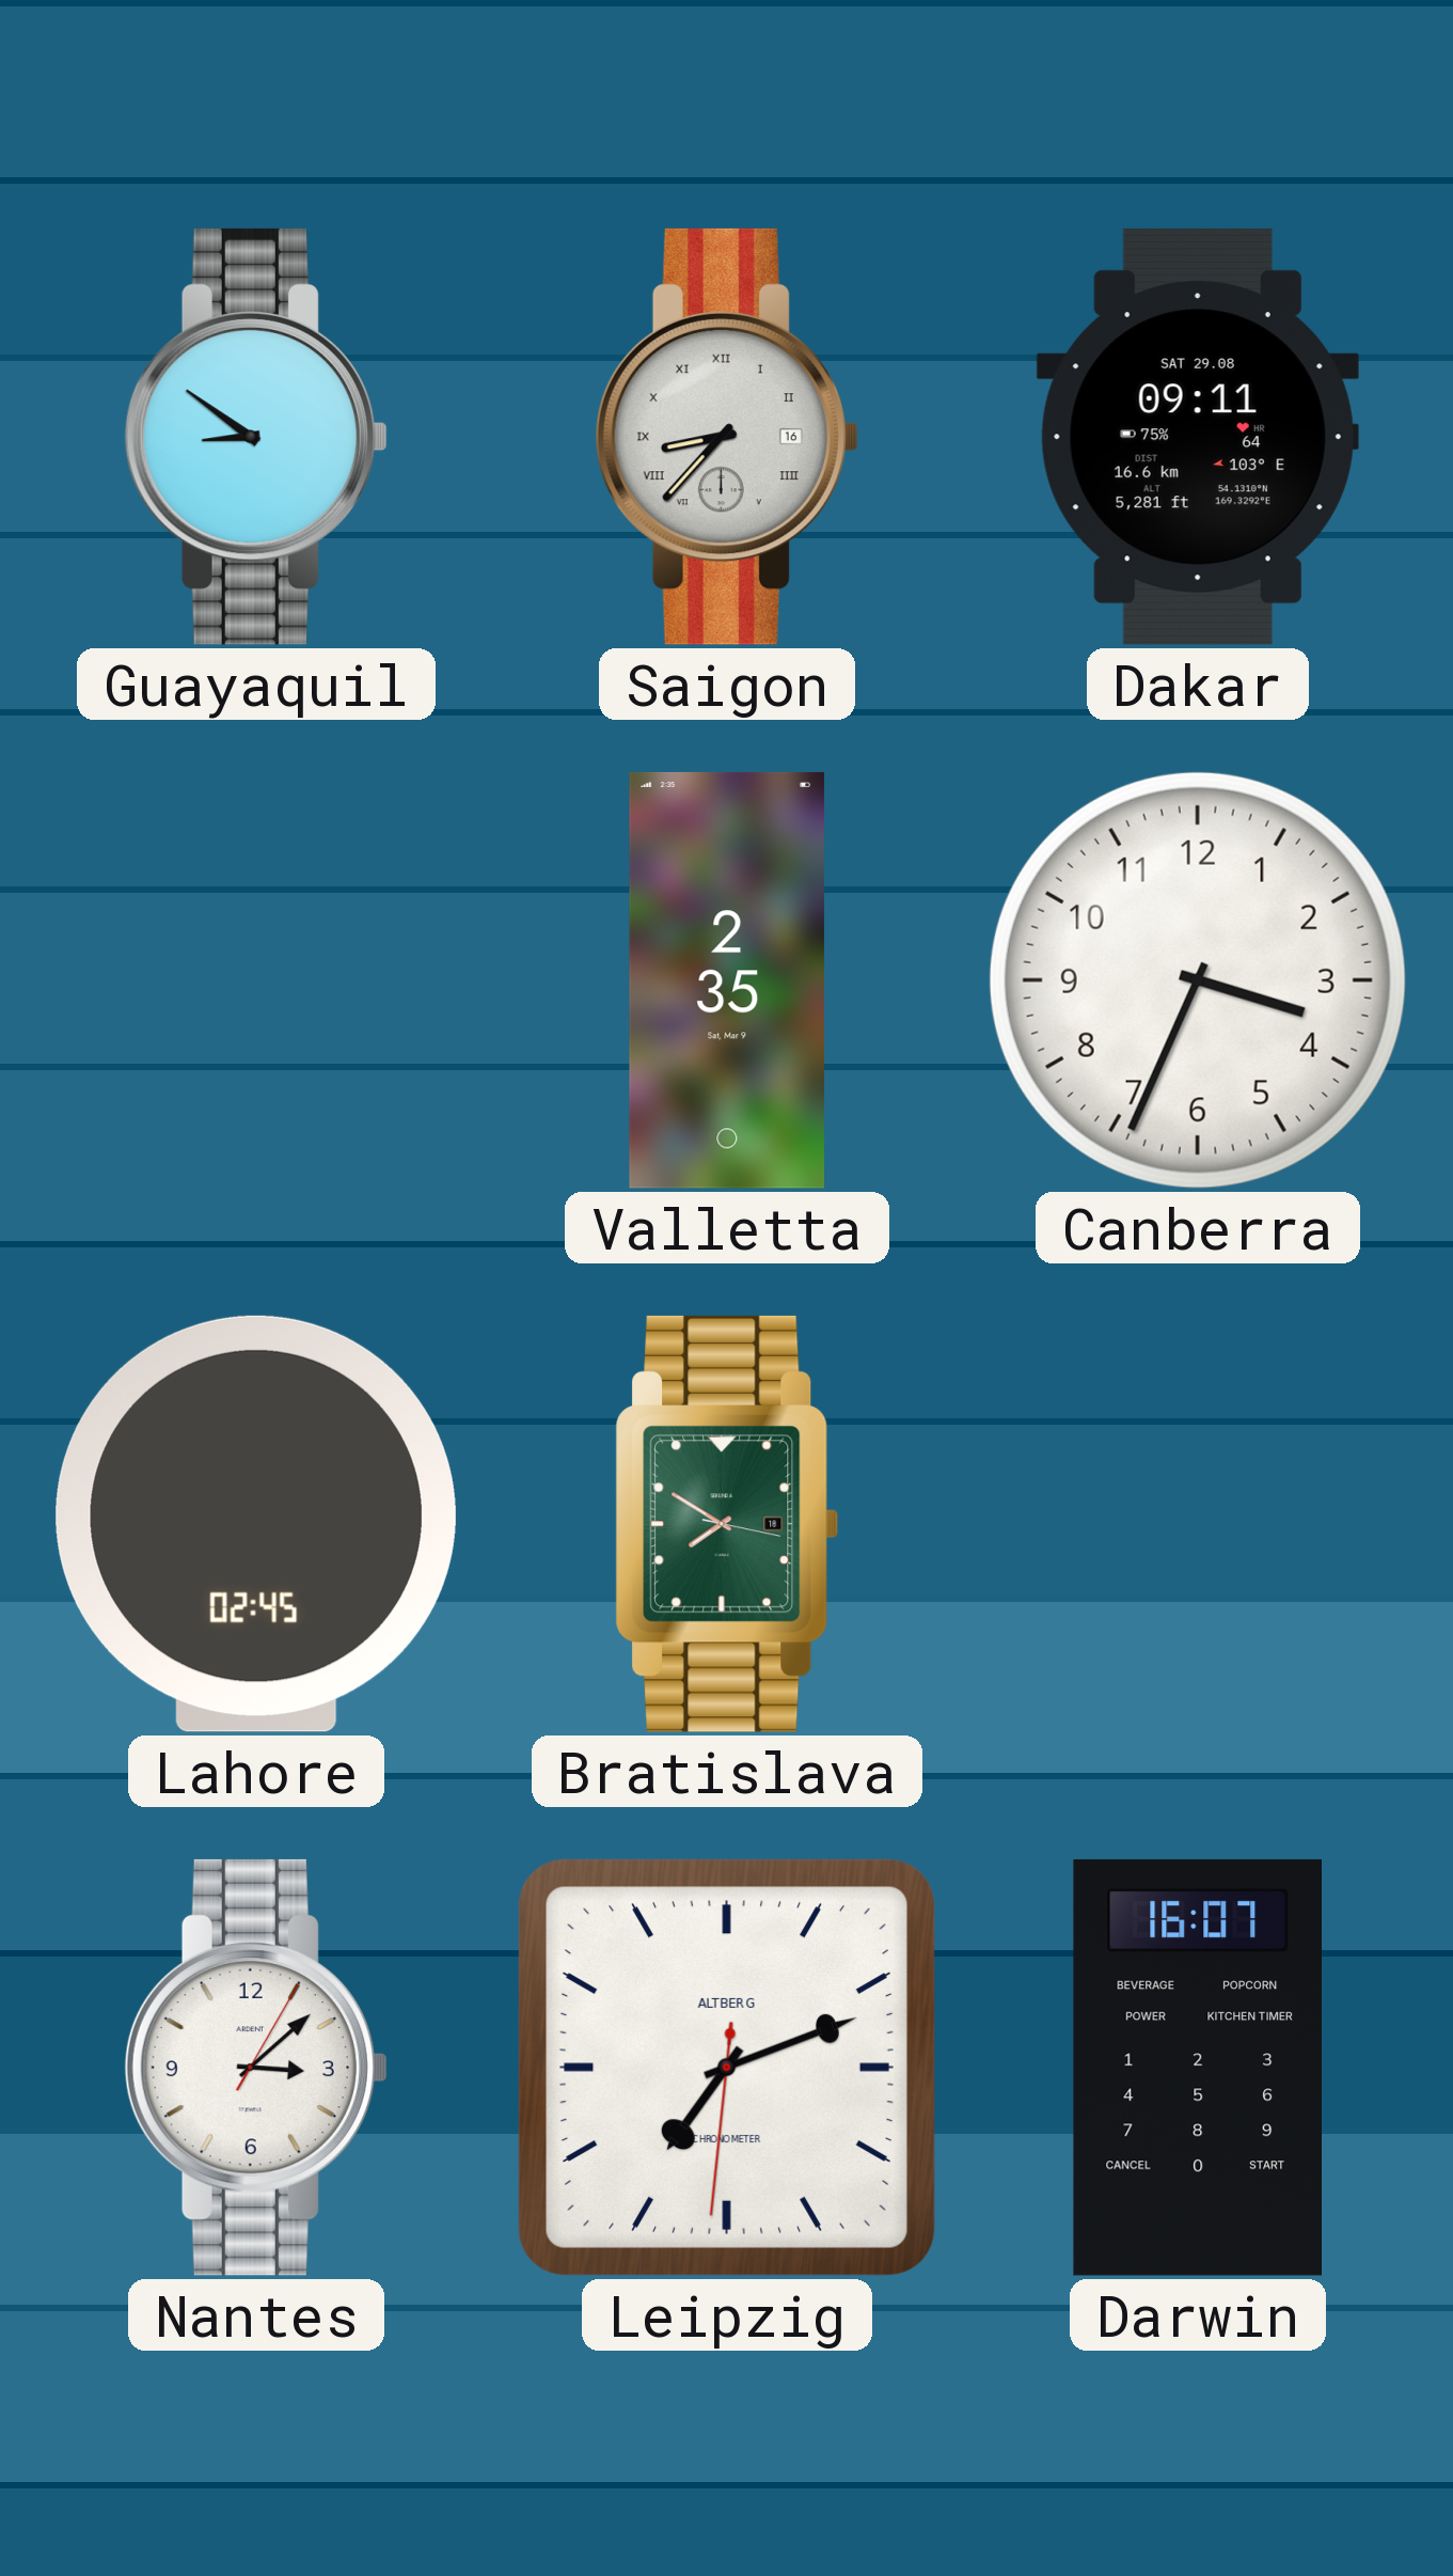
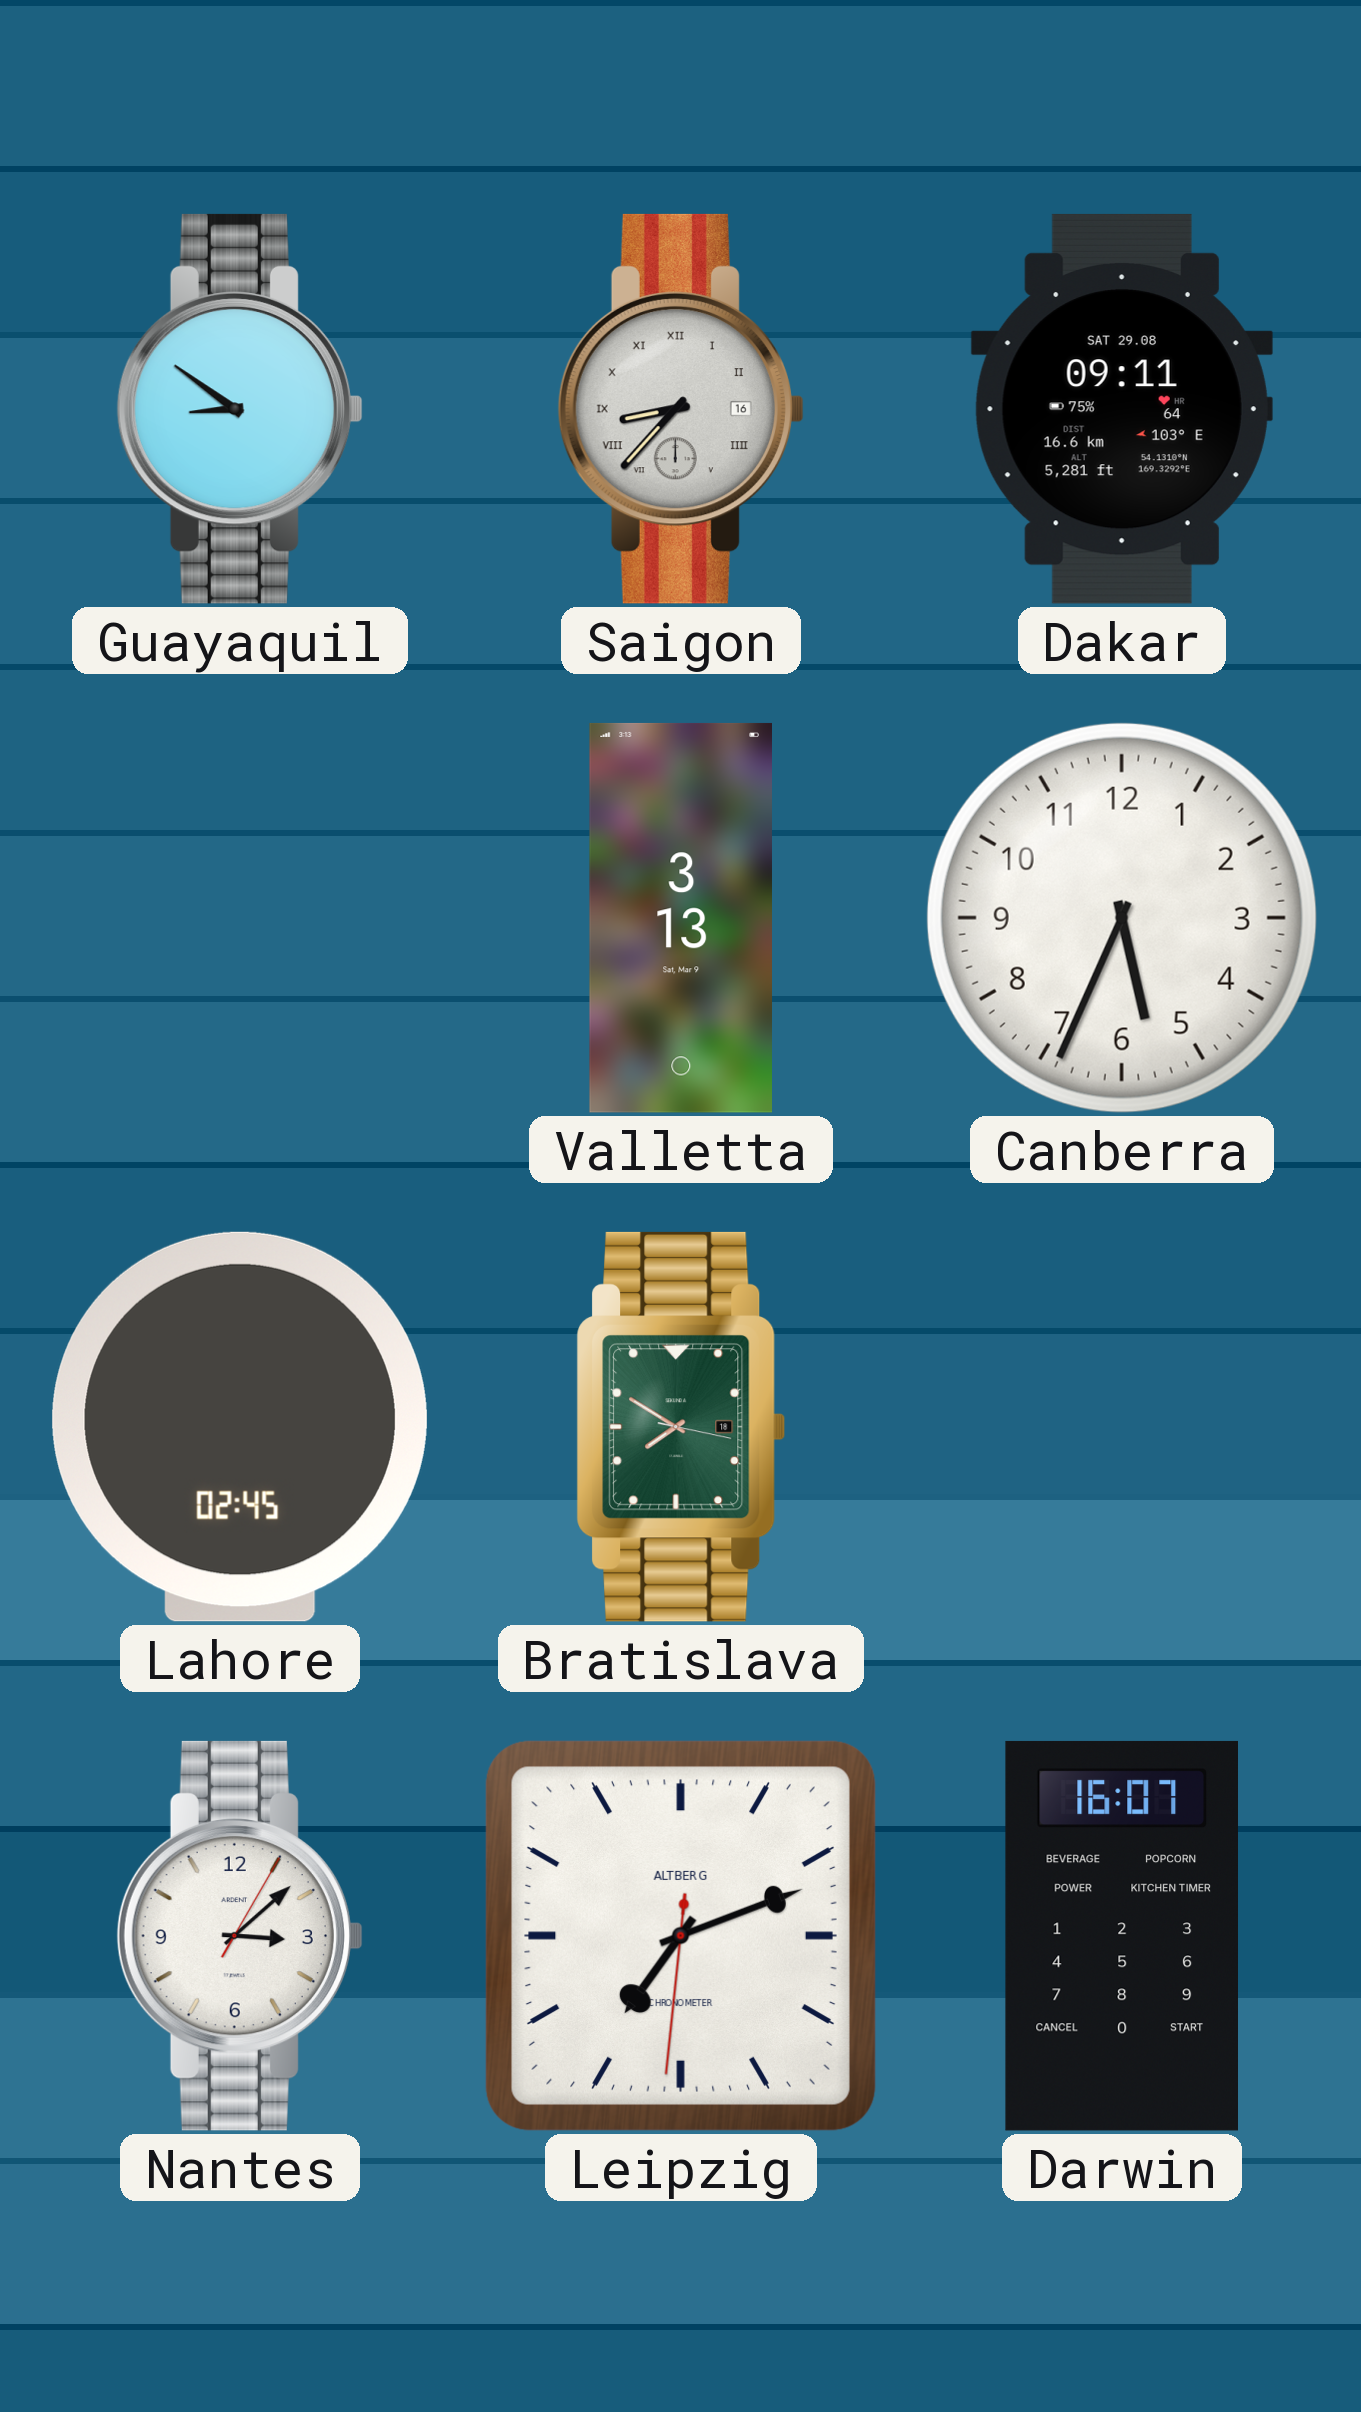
Valletta: 2:35 -> 3:13 (681, 918)
Canberra: 3:34 -> 5:34 (1122, 918)
